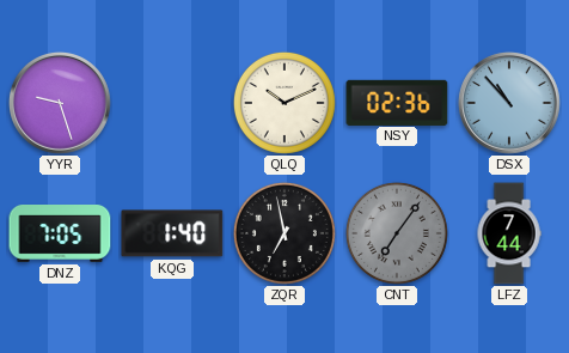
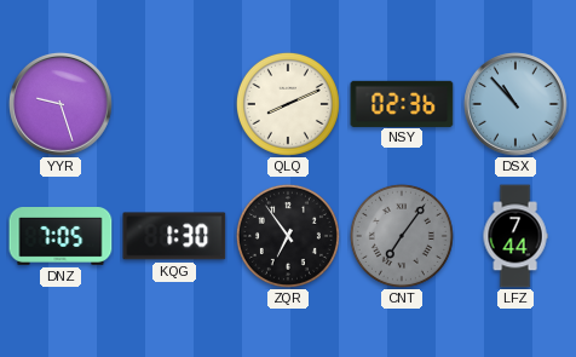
QLQ: 10:11 -> 8:11 (288, 104)
KQG: 1:40 -> 1:30 (174, 236)
ZQR: 6:58 -> 6:54 (288, 236)
